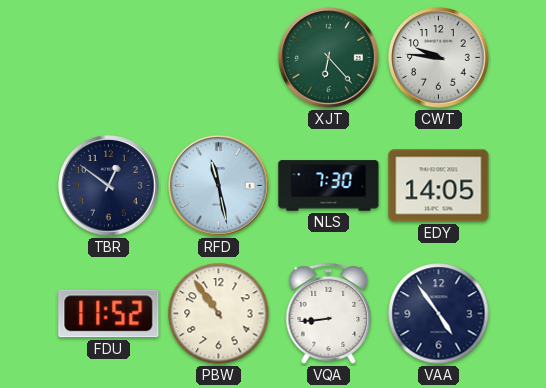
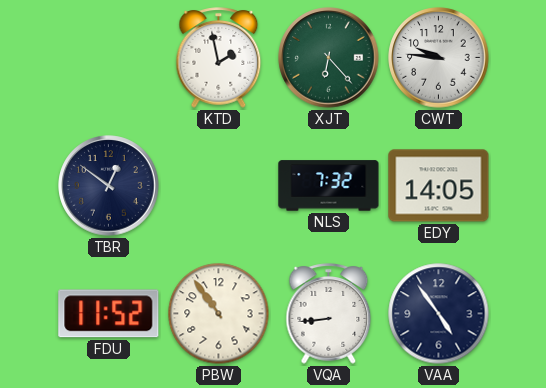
KTD: none -> 1:58 (219, 58)
RFD: 11:28 -> none (219, 186)
NLS: 7:30 -> 7:32 (329, 186)
